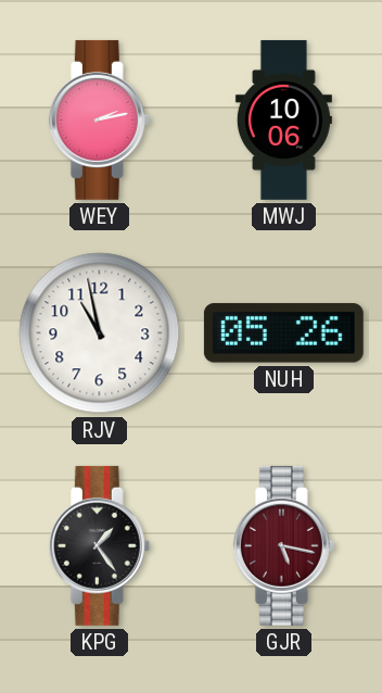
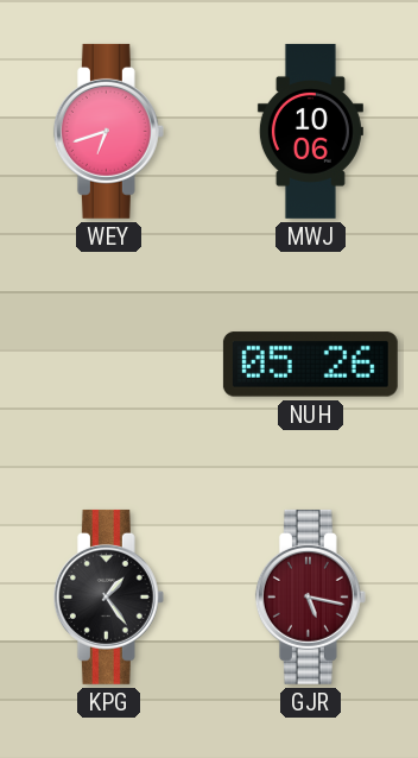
WEY: 2:13 -> 6:42 (108, 131)
RJV: 10:58 -> none (100, 333)
